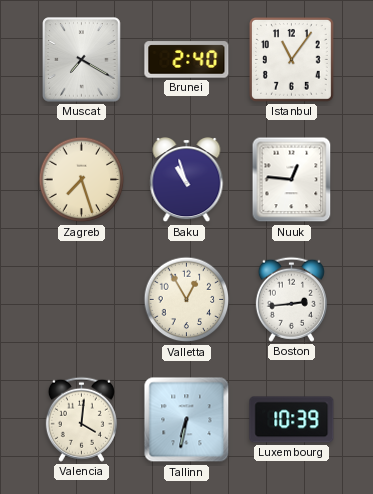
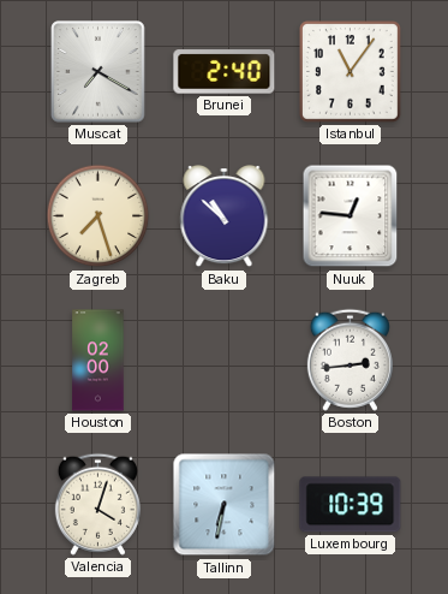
Baku: 10:57 -> 10:52 (225, 218)
Houston: none -> 02:00 (98, 361)
Valletta: 12:55 -> none (187, 300)
Valencia: 4:01 -> 4:03 (97, 504)
